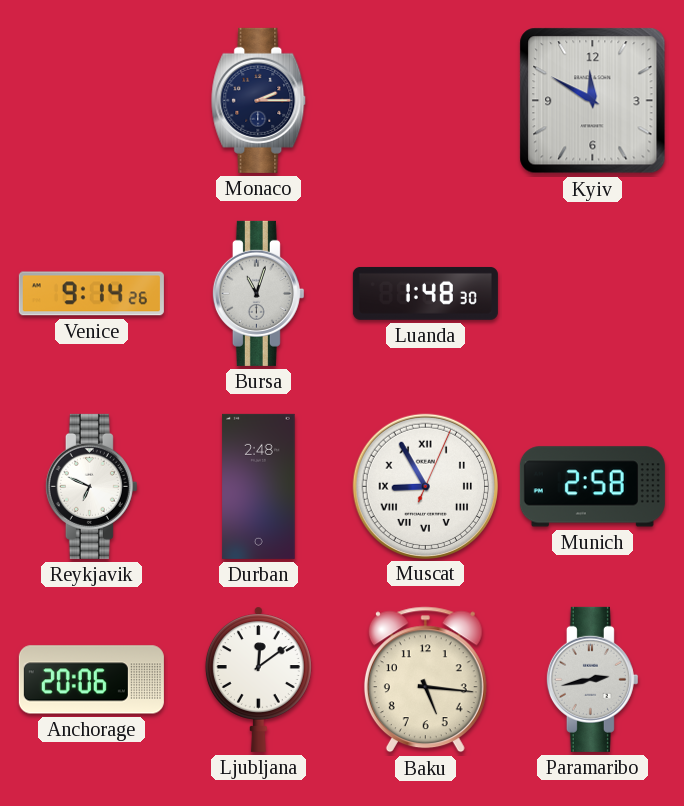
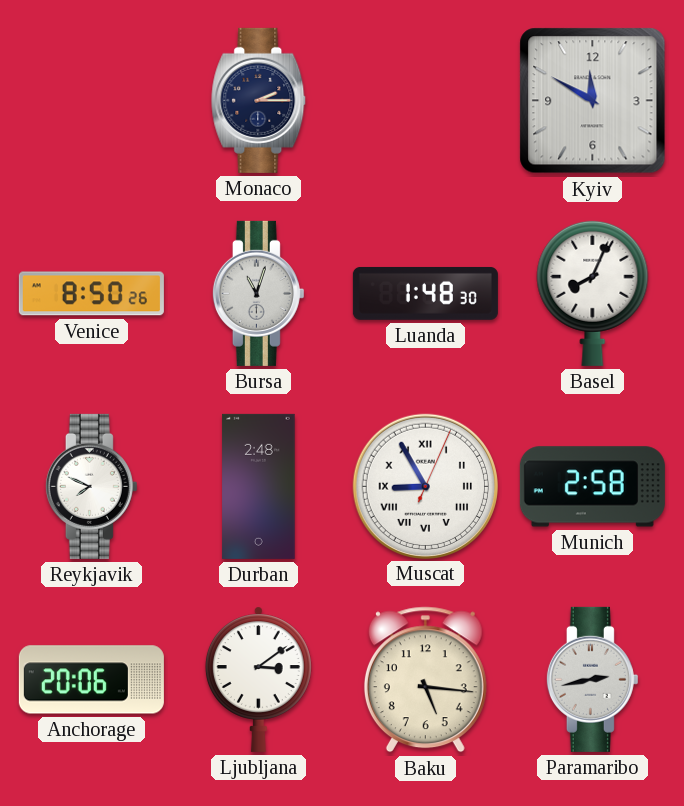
Venice: 9:14 -> 8:50 (91, 294)
Basel: none -> 8:04 (593, 293)
Reykjavik: 6:49 -> 7:49 (91, 486)
Ljubljana: 12:09 -> 3:09 (258, 679)
